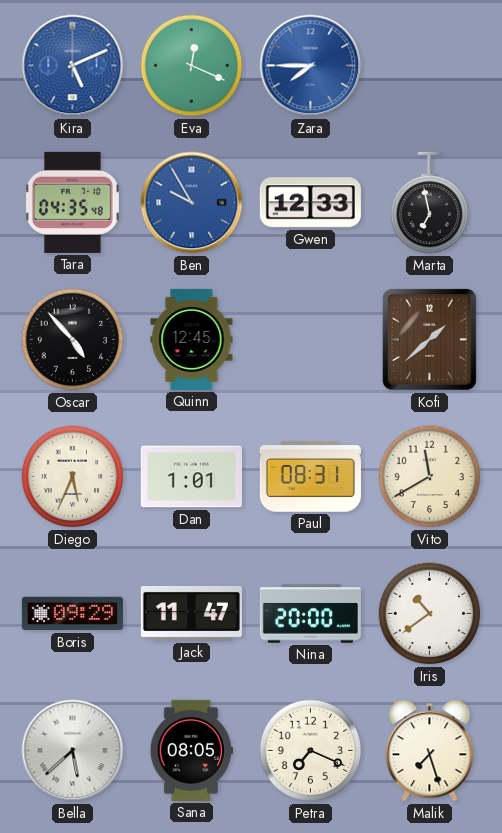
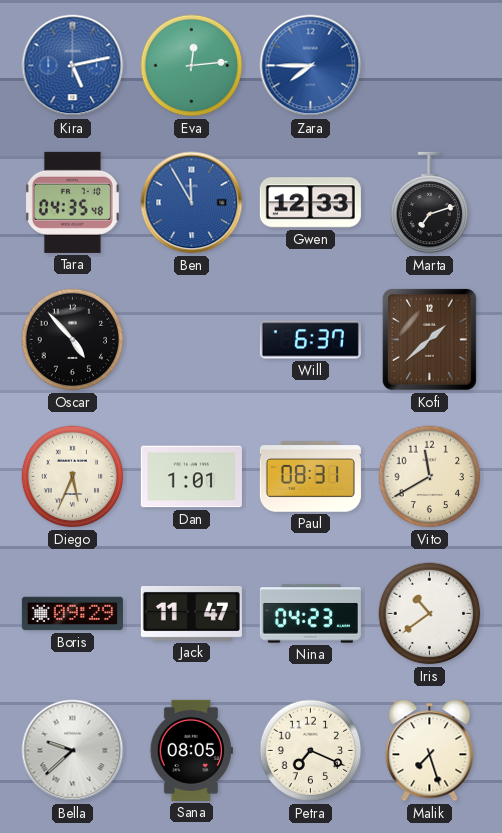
Kira: 5:11 -> 5:13 (73, 66)
Eva: 12:19 -> 12:14 (192, 66)
Ben: 9:55 -> 11:55 (192, 203)
Marta: 6:58 -> 7:12 (430, 203)
Quinn: 12:45 -> none (192, 339)
Will: none -> 6:37 (310, 340)
Nina: 20:00 -> 04:23 (310, 614)
Bella: 5:38 -> 9:38 (73, 751)
